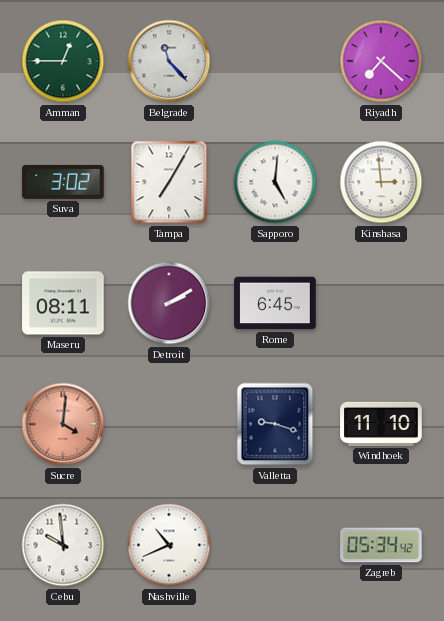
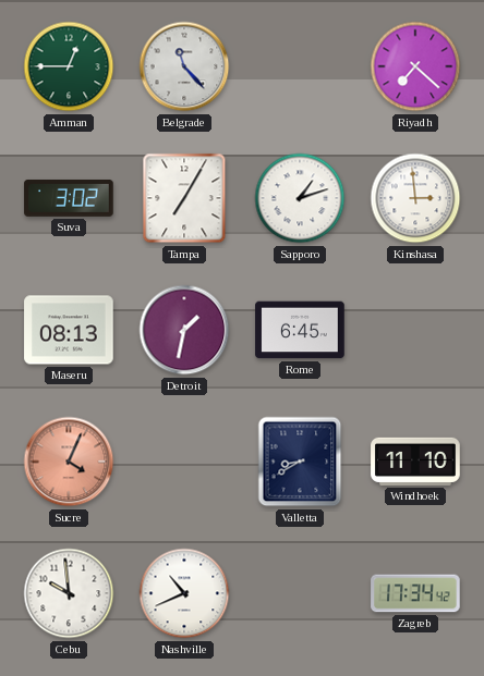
Sapporo: 5:01 -> 1:12 (300, 198)
Maseru: 08:11 -> 08:13 (69, 330)
Detroit: 2:10 -> 1:32 (184, 330)
Sucre: 4:01 -> 4:04 (69, 462)
Valletta: 9:18 -> 8:40 (300, 462)
Zagreb: 05:34 -> 17:34 (415, 593)
